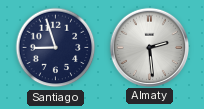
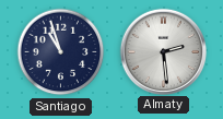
Santiago: 8:57 -> 10:57 (61, 52)
